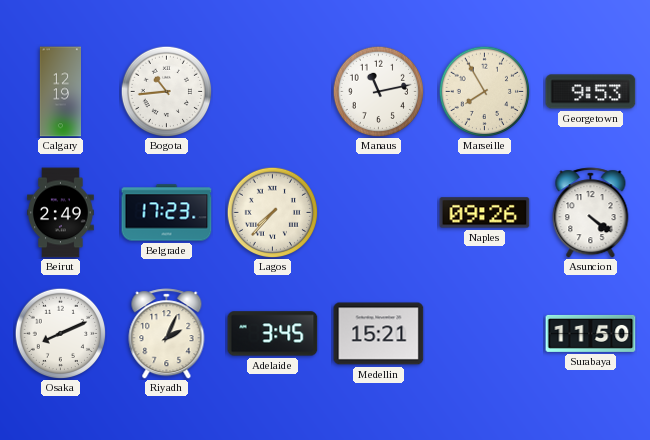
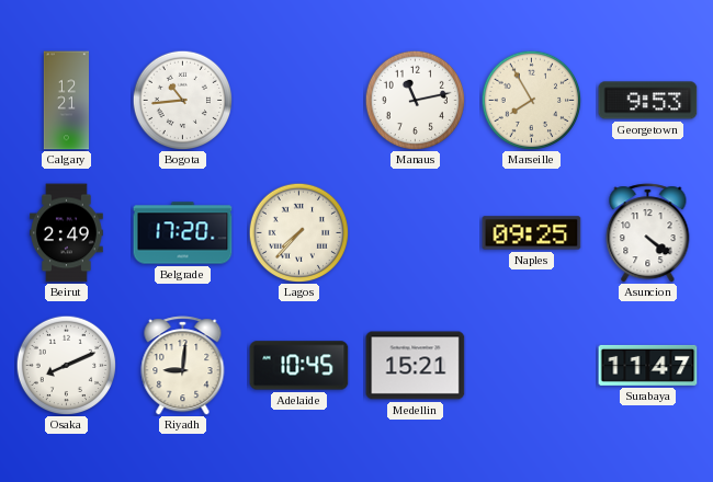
Calgary: 12:19 -> 12:21 (66, 101)
Belgrade: 17:23 -> 17:20 (183, 233)
Naples: 09:26 -> 09:25 (532, 233)
Riyadh: 2:04 -> 9:01 (183, 366)
Adelaide: 3:45 -> 10:45 (299, 366)
Surabaya: 11:50 -> 11:47 (648, 365)
